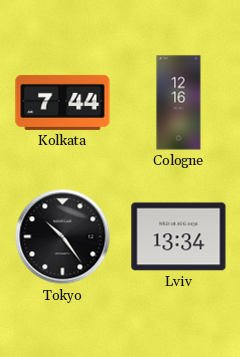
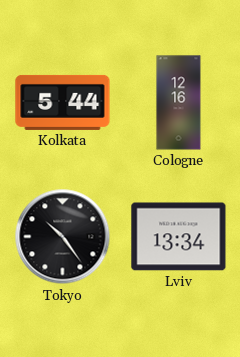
Kolkata: 7:44 -> 5:44 (63, 102)
